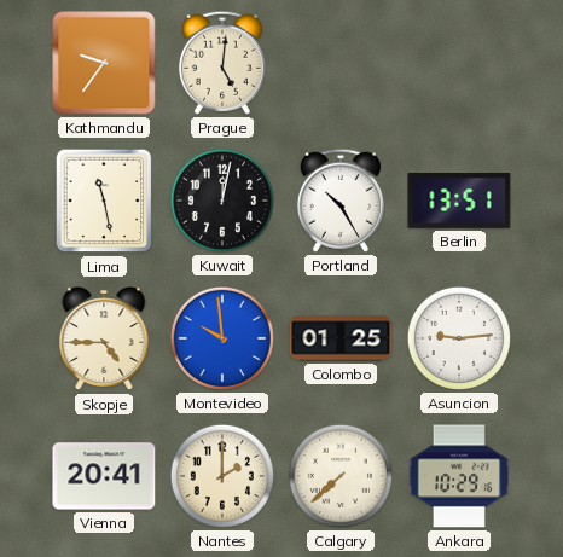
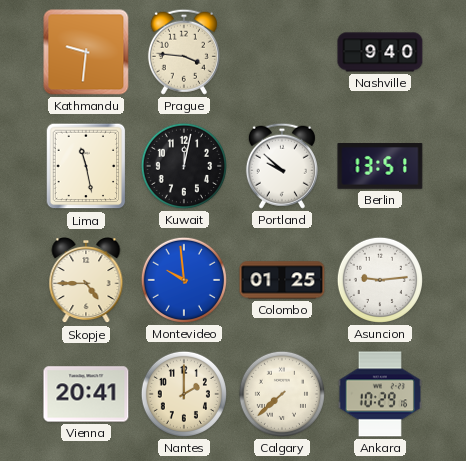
Kathmandu: 9:36 -> 9:31 (86, 52)
Prague: 5:01 -> 3:46 (184, 52)
Nashville: none -> 9:40 (380, 52)
Portland: 10:25 -> 9:52 (282, 166)
